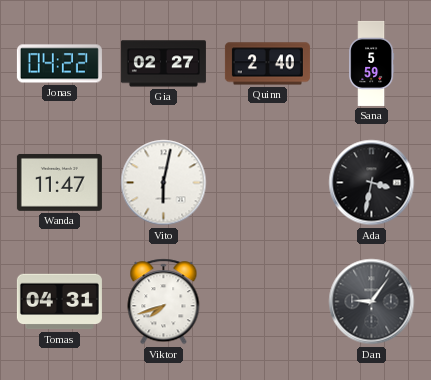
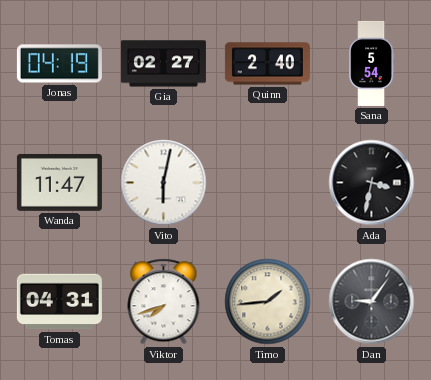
Jonas: 04:22 -> 04:19 (59, 64)
Sana: 5:59 -> 5:54 (372, 63)
Timo: none -> 1:44 (268, 302)
